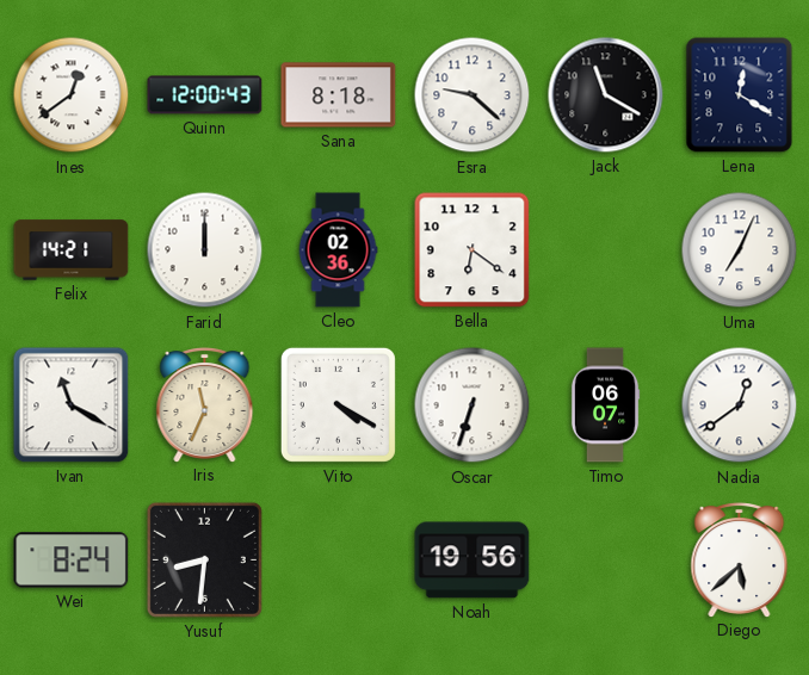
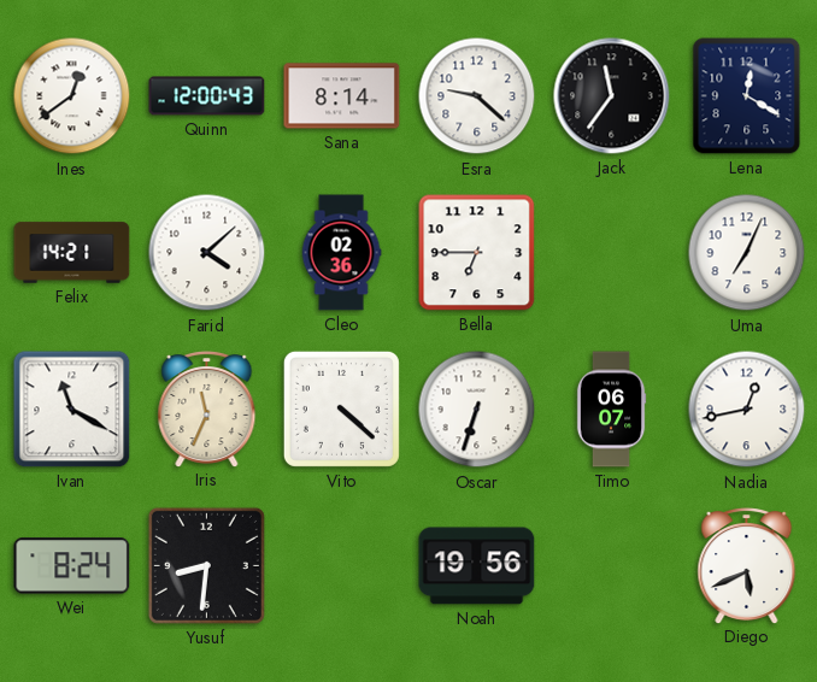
Sana: 8:18 -> 8:14 (342, 96)
Jack: 11:20 -> 11:36 (612, 96)
Farid: 12:00 -> 4:08 (207, 253)
Bella: 6:21 -> 6:45 (477, 253)
Vito: 4:20 -> 4:22 (341, 408)
Nadia: 12:39 -> 12:43 (747, 410)
Diego: 5:38 -> 5:41 (747, 566)
